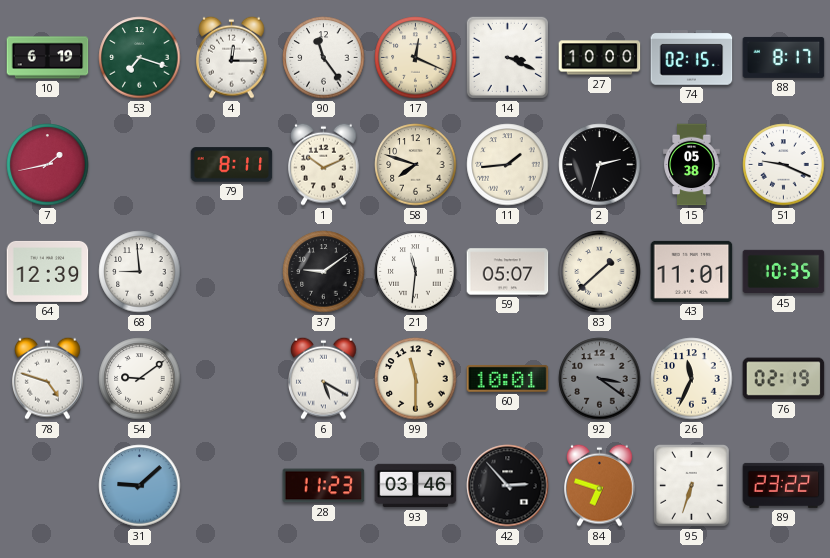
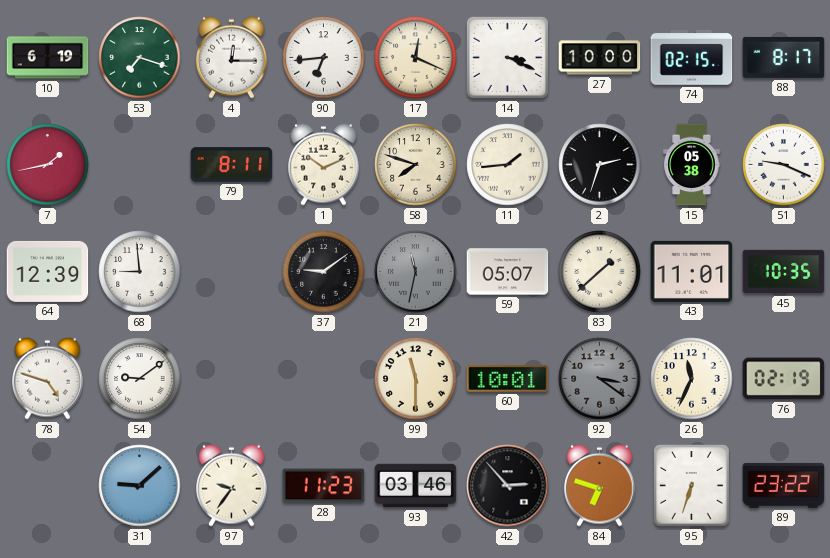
90: 11:24 -> 6:44 (324, 58)
21: 11:31 -> 11:32 (416, 272)
21 dial: white -> grey (416, 272)
6: 5:20 -> none (324, 378)
97: none -> 9:36 (232, 485)
